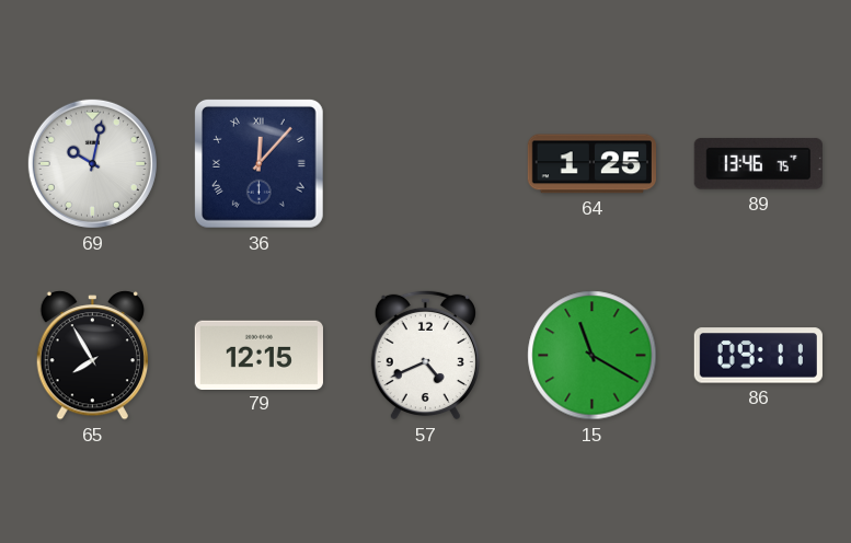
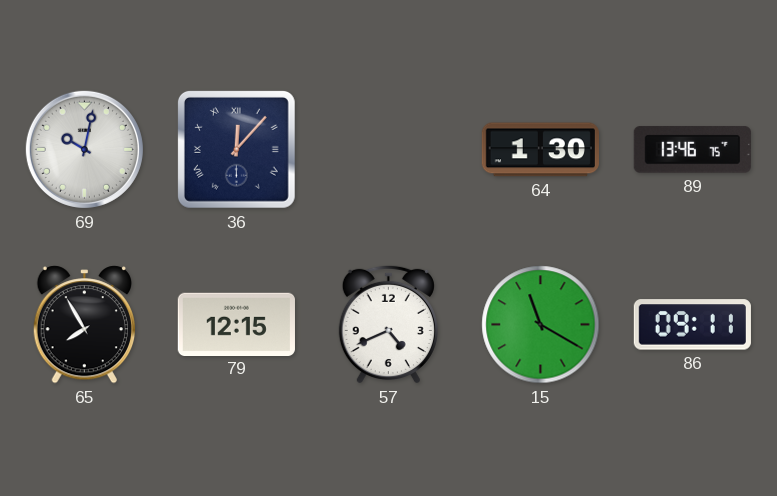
64: 1:25 -> 1:30 (540, 150)
